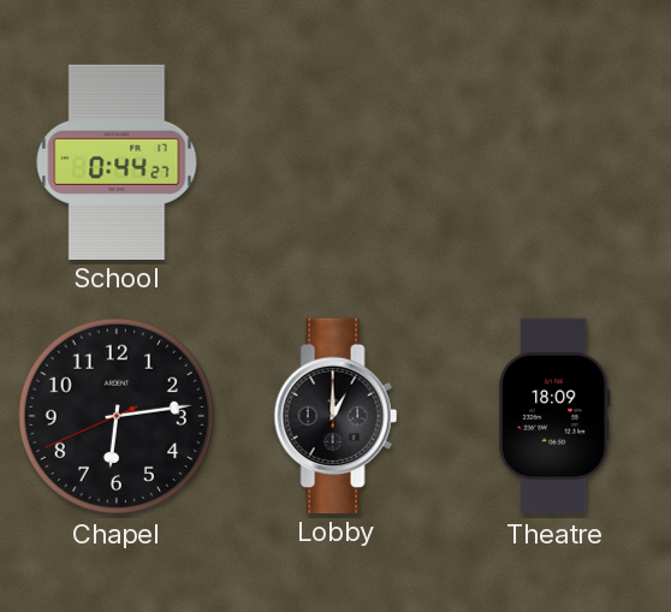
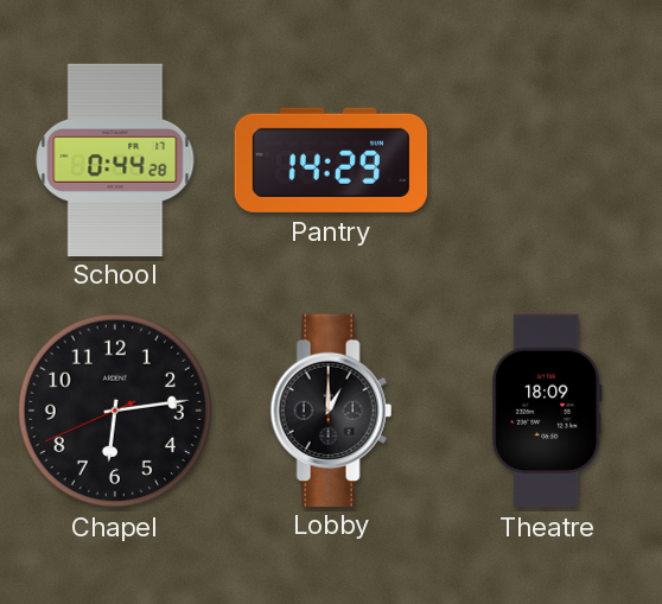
School: 0:44:27 -> 0:44:28 (115, 159)
Pantry: none -> 14:29 (330, 160)
